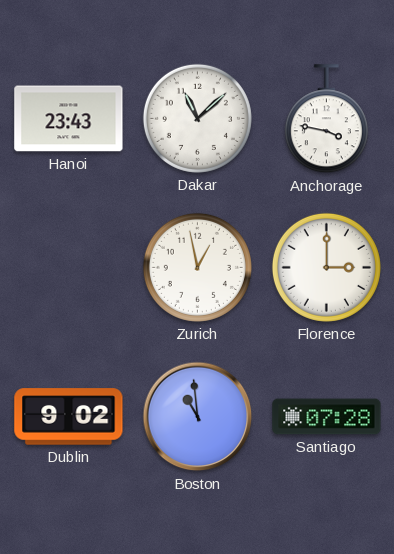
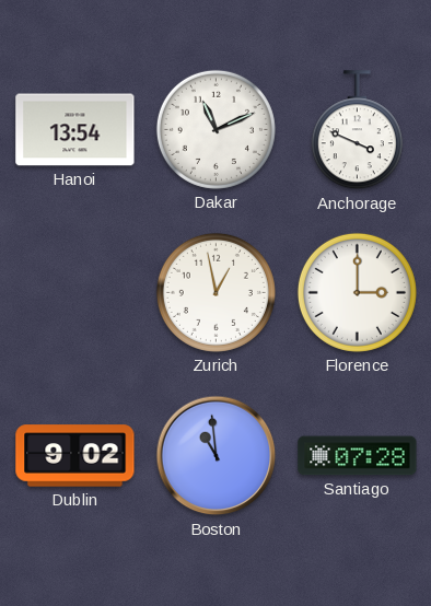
Hanoi: 23:43 -> 13:54 (75, 130)
Dakar: 11:08 -> 11:11 (215, 129)
Anchorage: 3:47 -> 3:49 (357, 130)
